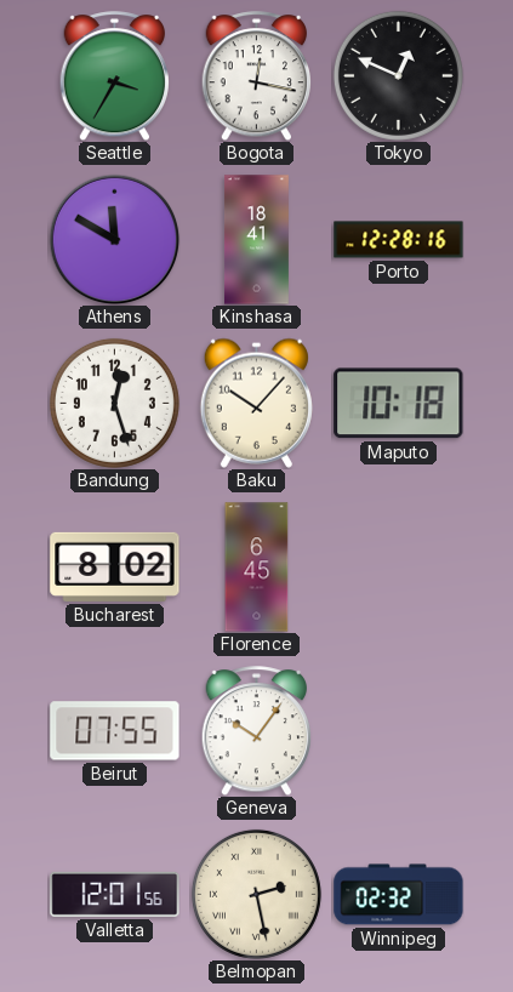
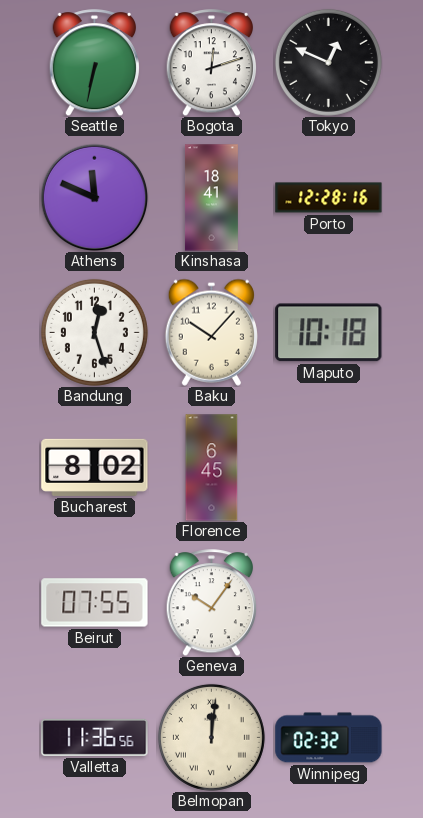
Seattle: 3:35 -> 6:32 (95, 63)
Bogota: 12:17 -> 12:12 (212, 63)
Athens: 11:50 -> 11:49 (94, 197)
Valletta: 12:01 -> 11:36 (95, 737)
Belmopan: 2:28 -> 12:01 (211, 737)
